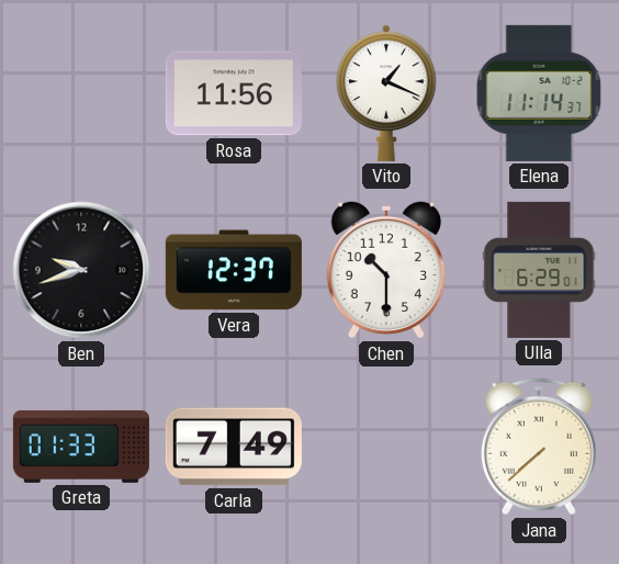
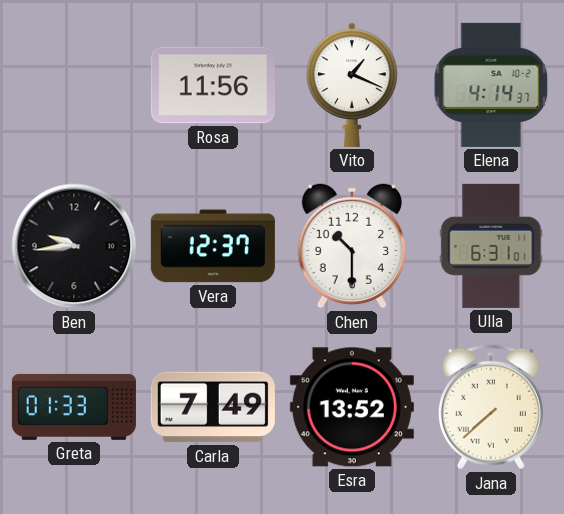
Elena: 11:14 -> 4:14 (491, 85)
Ben: 9:42 -> 9:44 (74, 246)
Ulla: 6:29 -> 6:31 (491, 246)
Esra: none -> 13:52 (352, 407)
